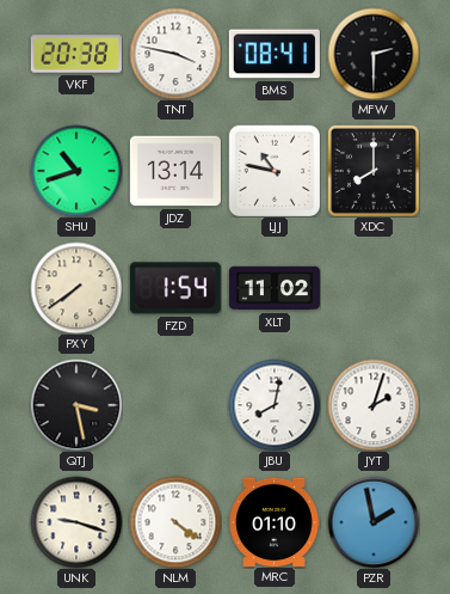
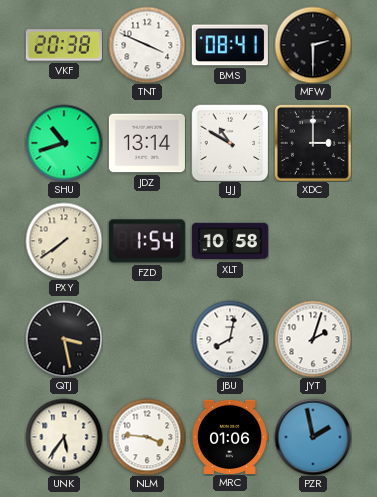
TNT: 3:47 -> 3:49 (147, 45)
LJJ: 10:47 -> 10:50 (230, 143)
XDC: 8:00 -> 3:00 (313, 143)
XLT: 11:02 -> 10:58 (230, 241)
UNK: 9:18 -> 5:36 (64, 437)
NLM: 4:21 -> 3:46 (147, 437)
MRC: 01:10 -> 01:06 (230, 436)
